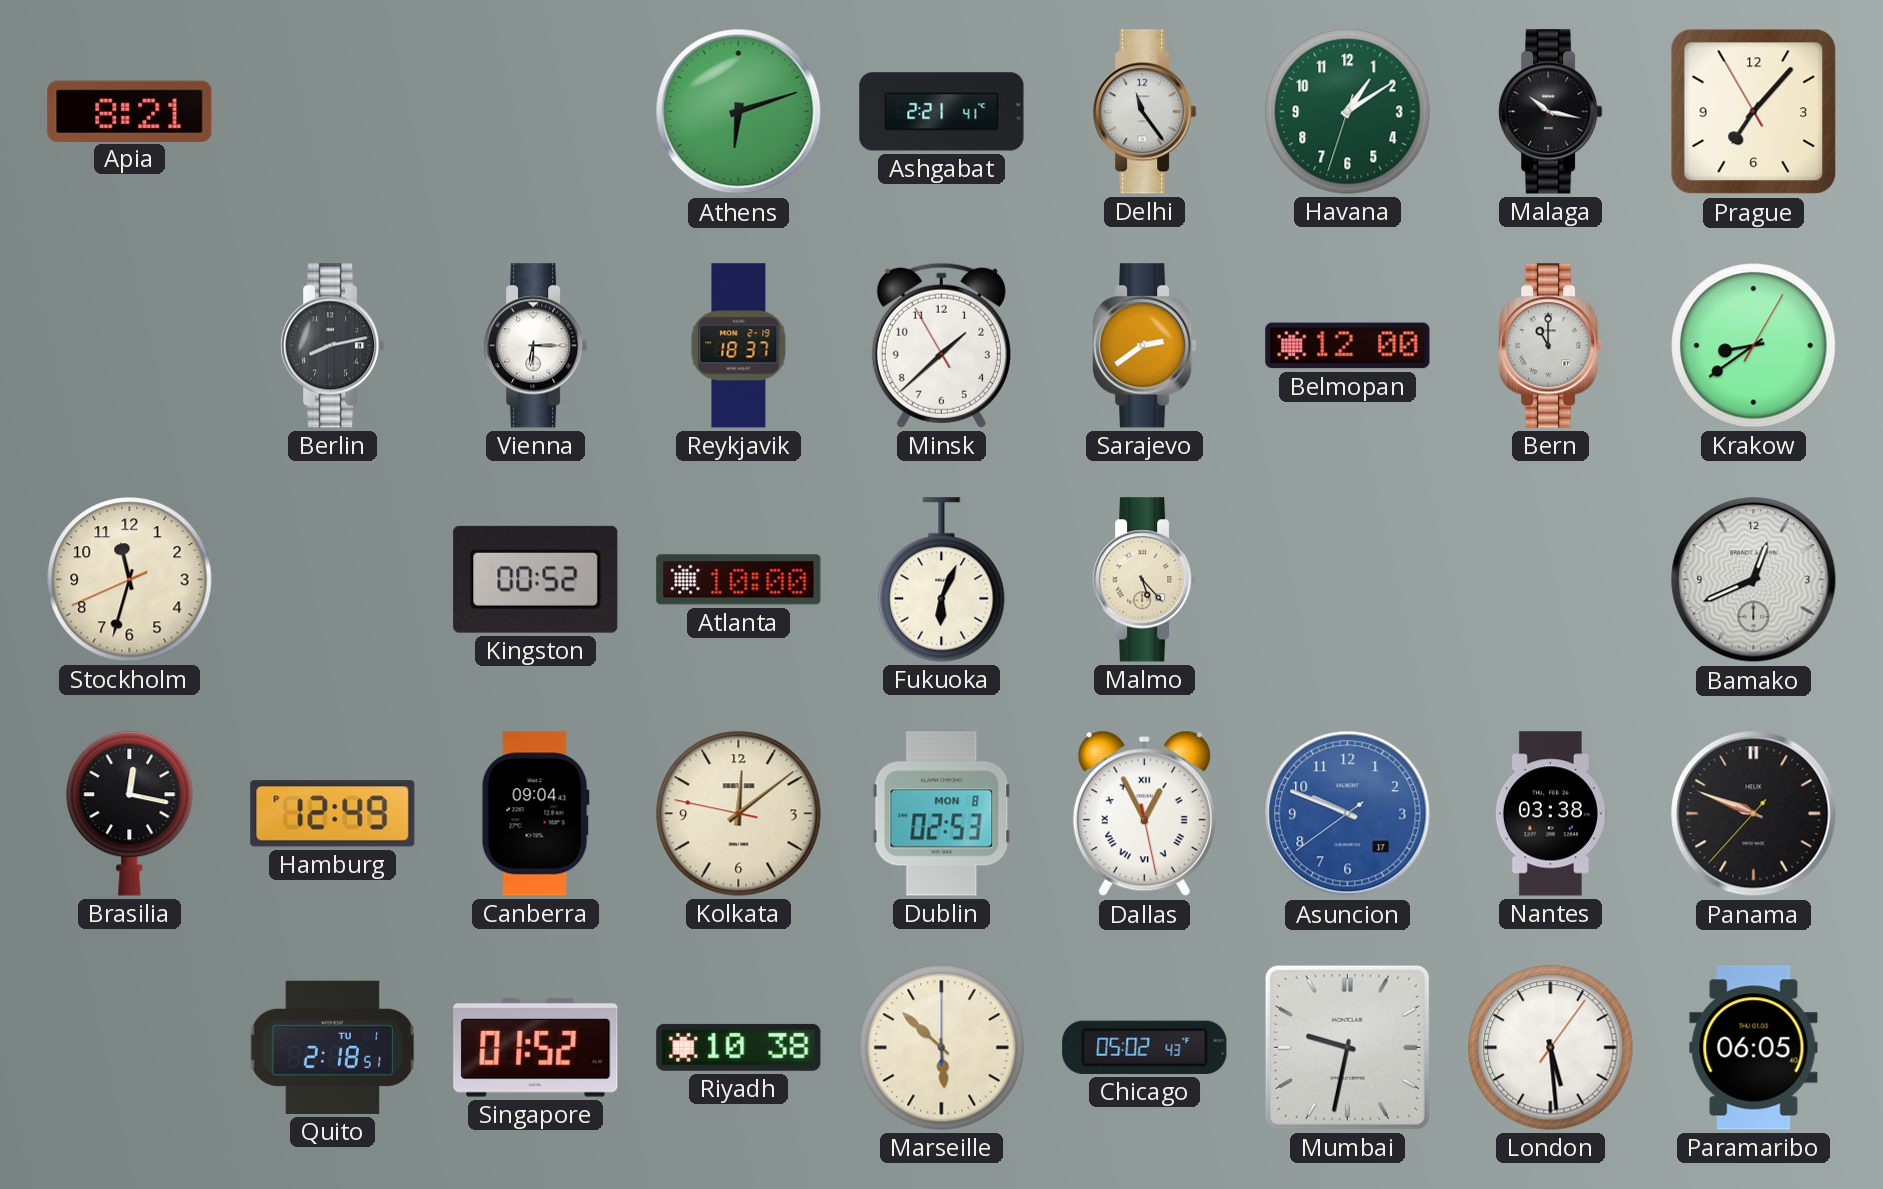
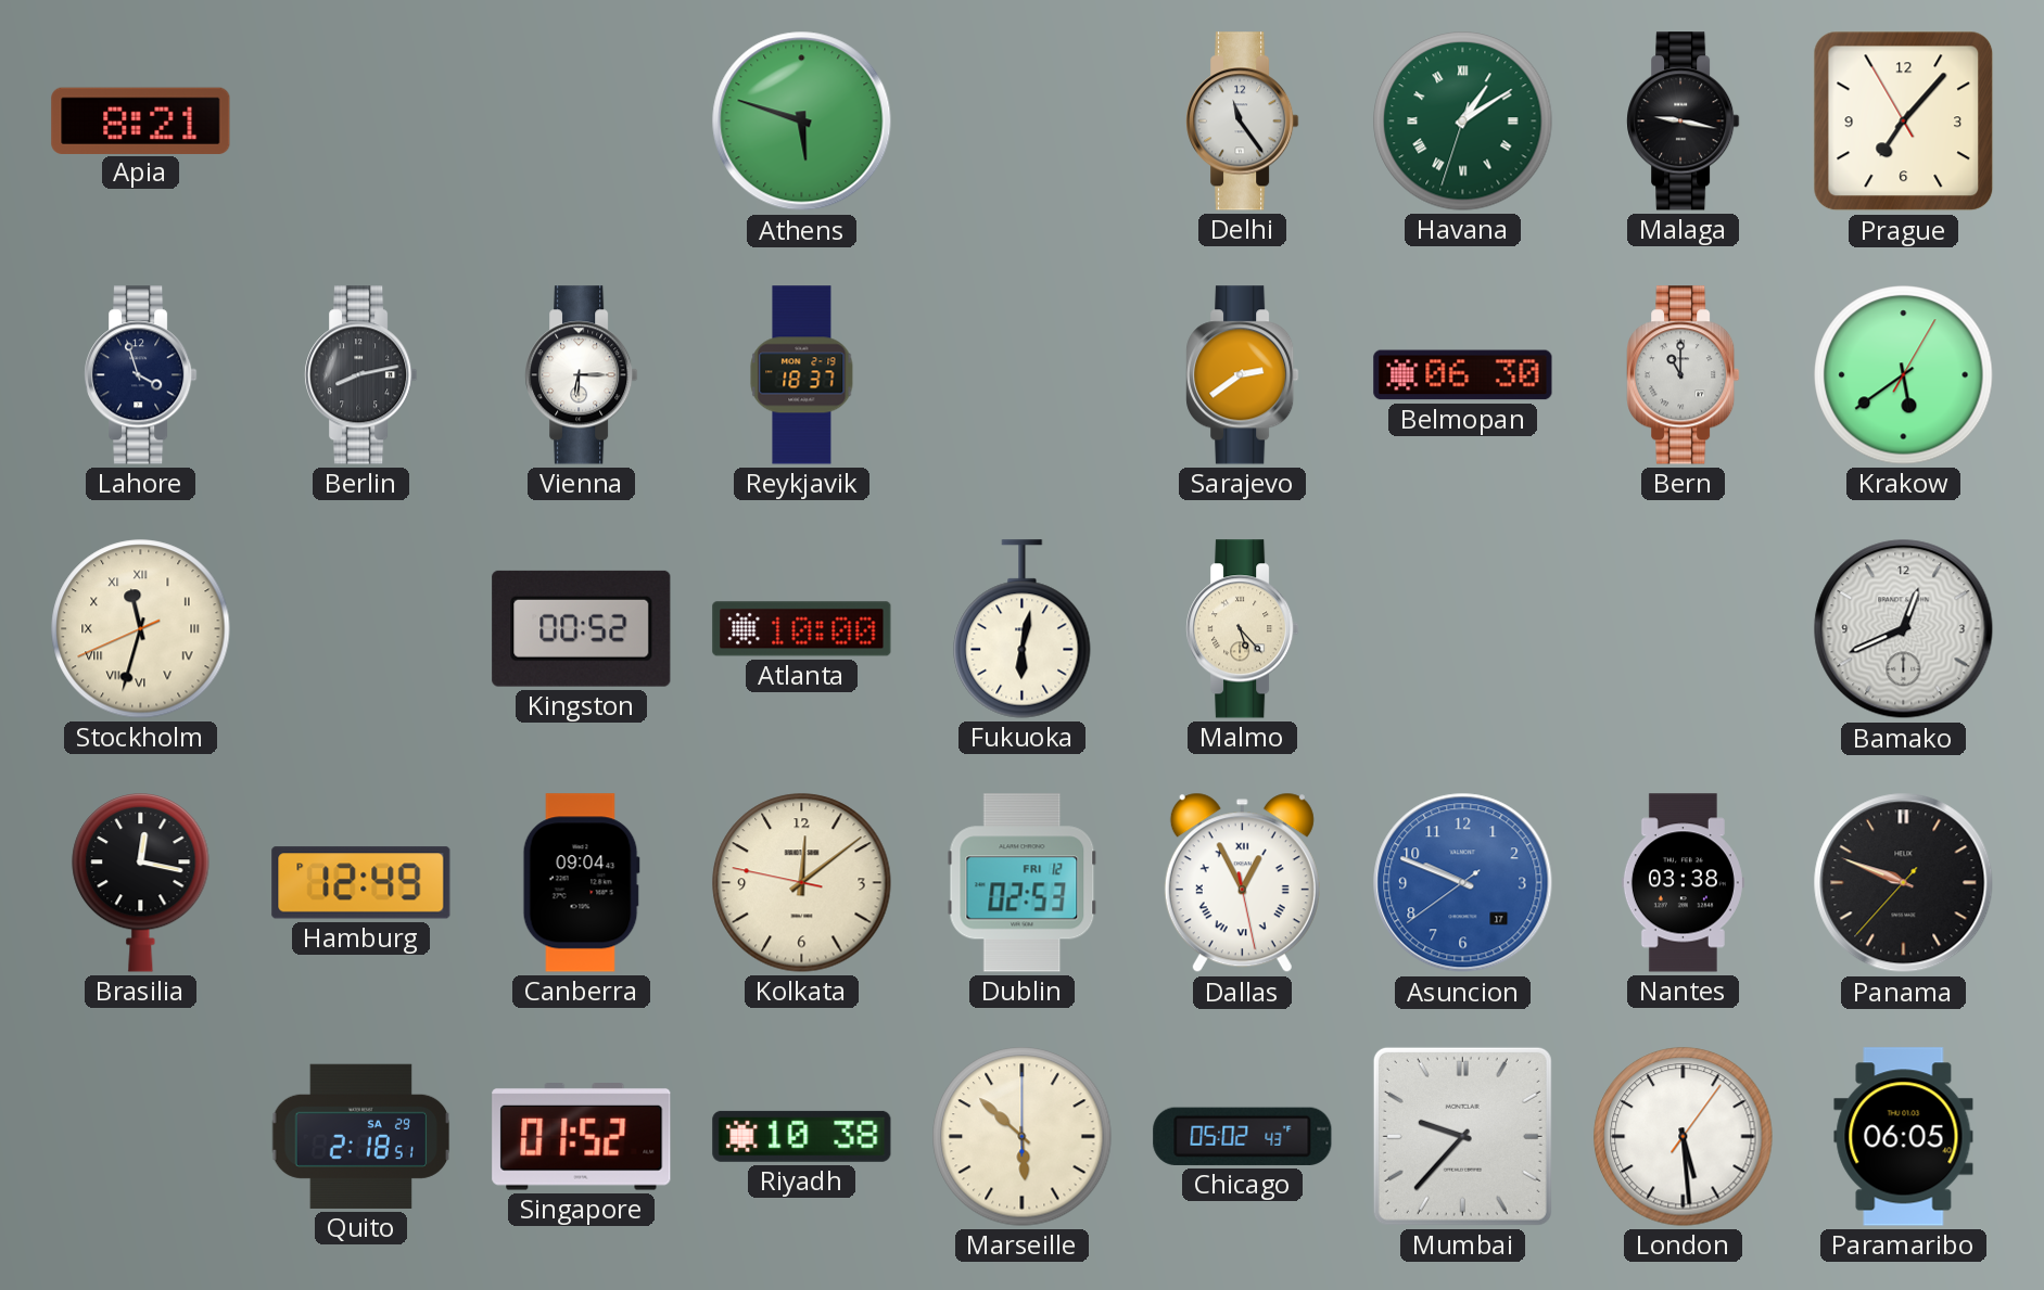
Athens: 6:12 -> 5:48 (802, 122)
Ashgabat: 2:21 -> none (942, 112)
Havana numerals: Arabic -> Roman (1463, 122)
Malaga: 10:17 -> 9:17 (1684, 122)
Lahore: none -> 3:57 (141, 375)
Minsk: 1:37 -> none (941, 345)
Belmopan: 12:00 -> 06:30 (1463, 375)
Krakow: 8:39 -> 5:39 (1904, 375)
Stockholm numerals: Arabic -> Roman (141, 629)
Fukuoka: 6:04 -> 6:02 (1023, 629)
Dublin date: MON 8 -> FRI 12 (1023, 883)
Quito date: TU 1 -> SA 29 (361, 1136)
Mumbai: 9:32 -> 9:37 (1462, 1136)
